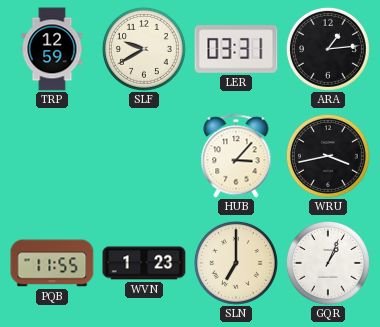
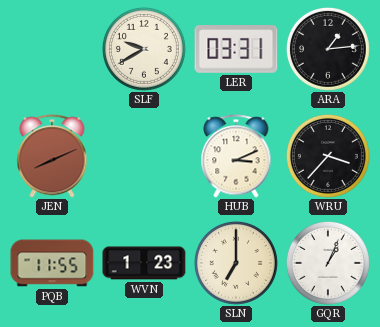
TRP: 12:59 -> none (52, 49)
JEN: none -> 8:11 (52, 156)
HUB: 3:07 -> 3:11 (236, 156)
WRU: 3:43 -> 3:37 (328, 156)
